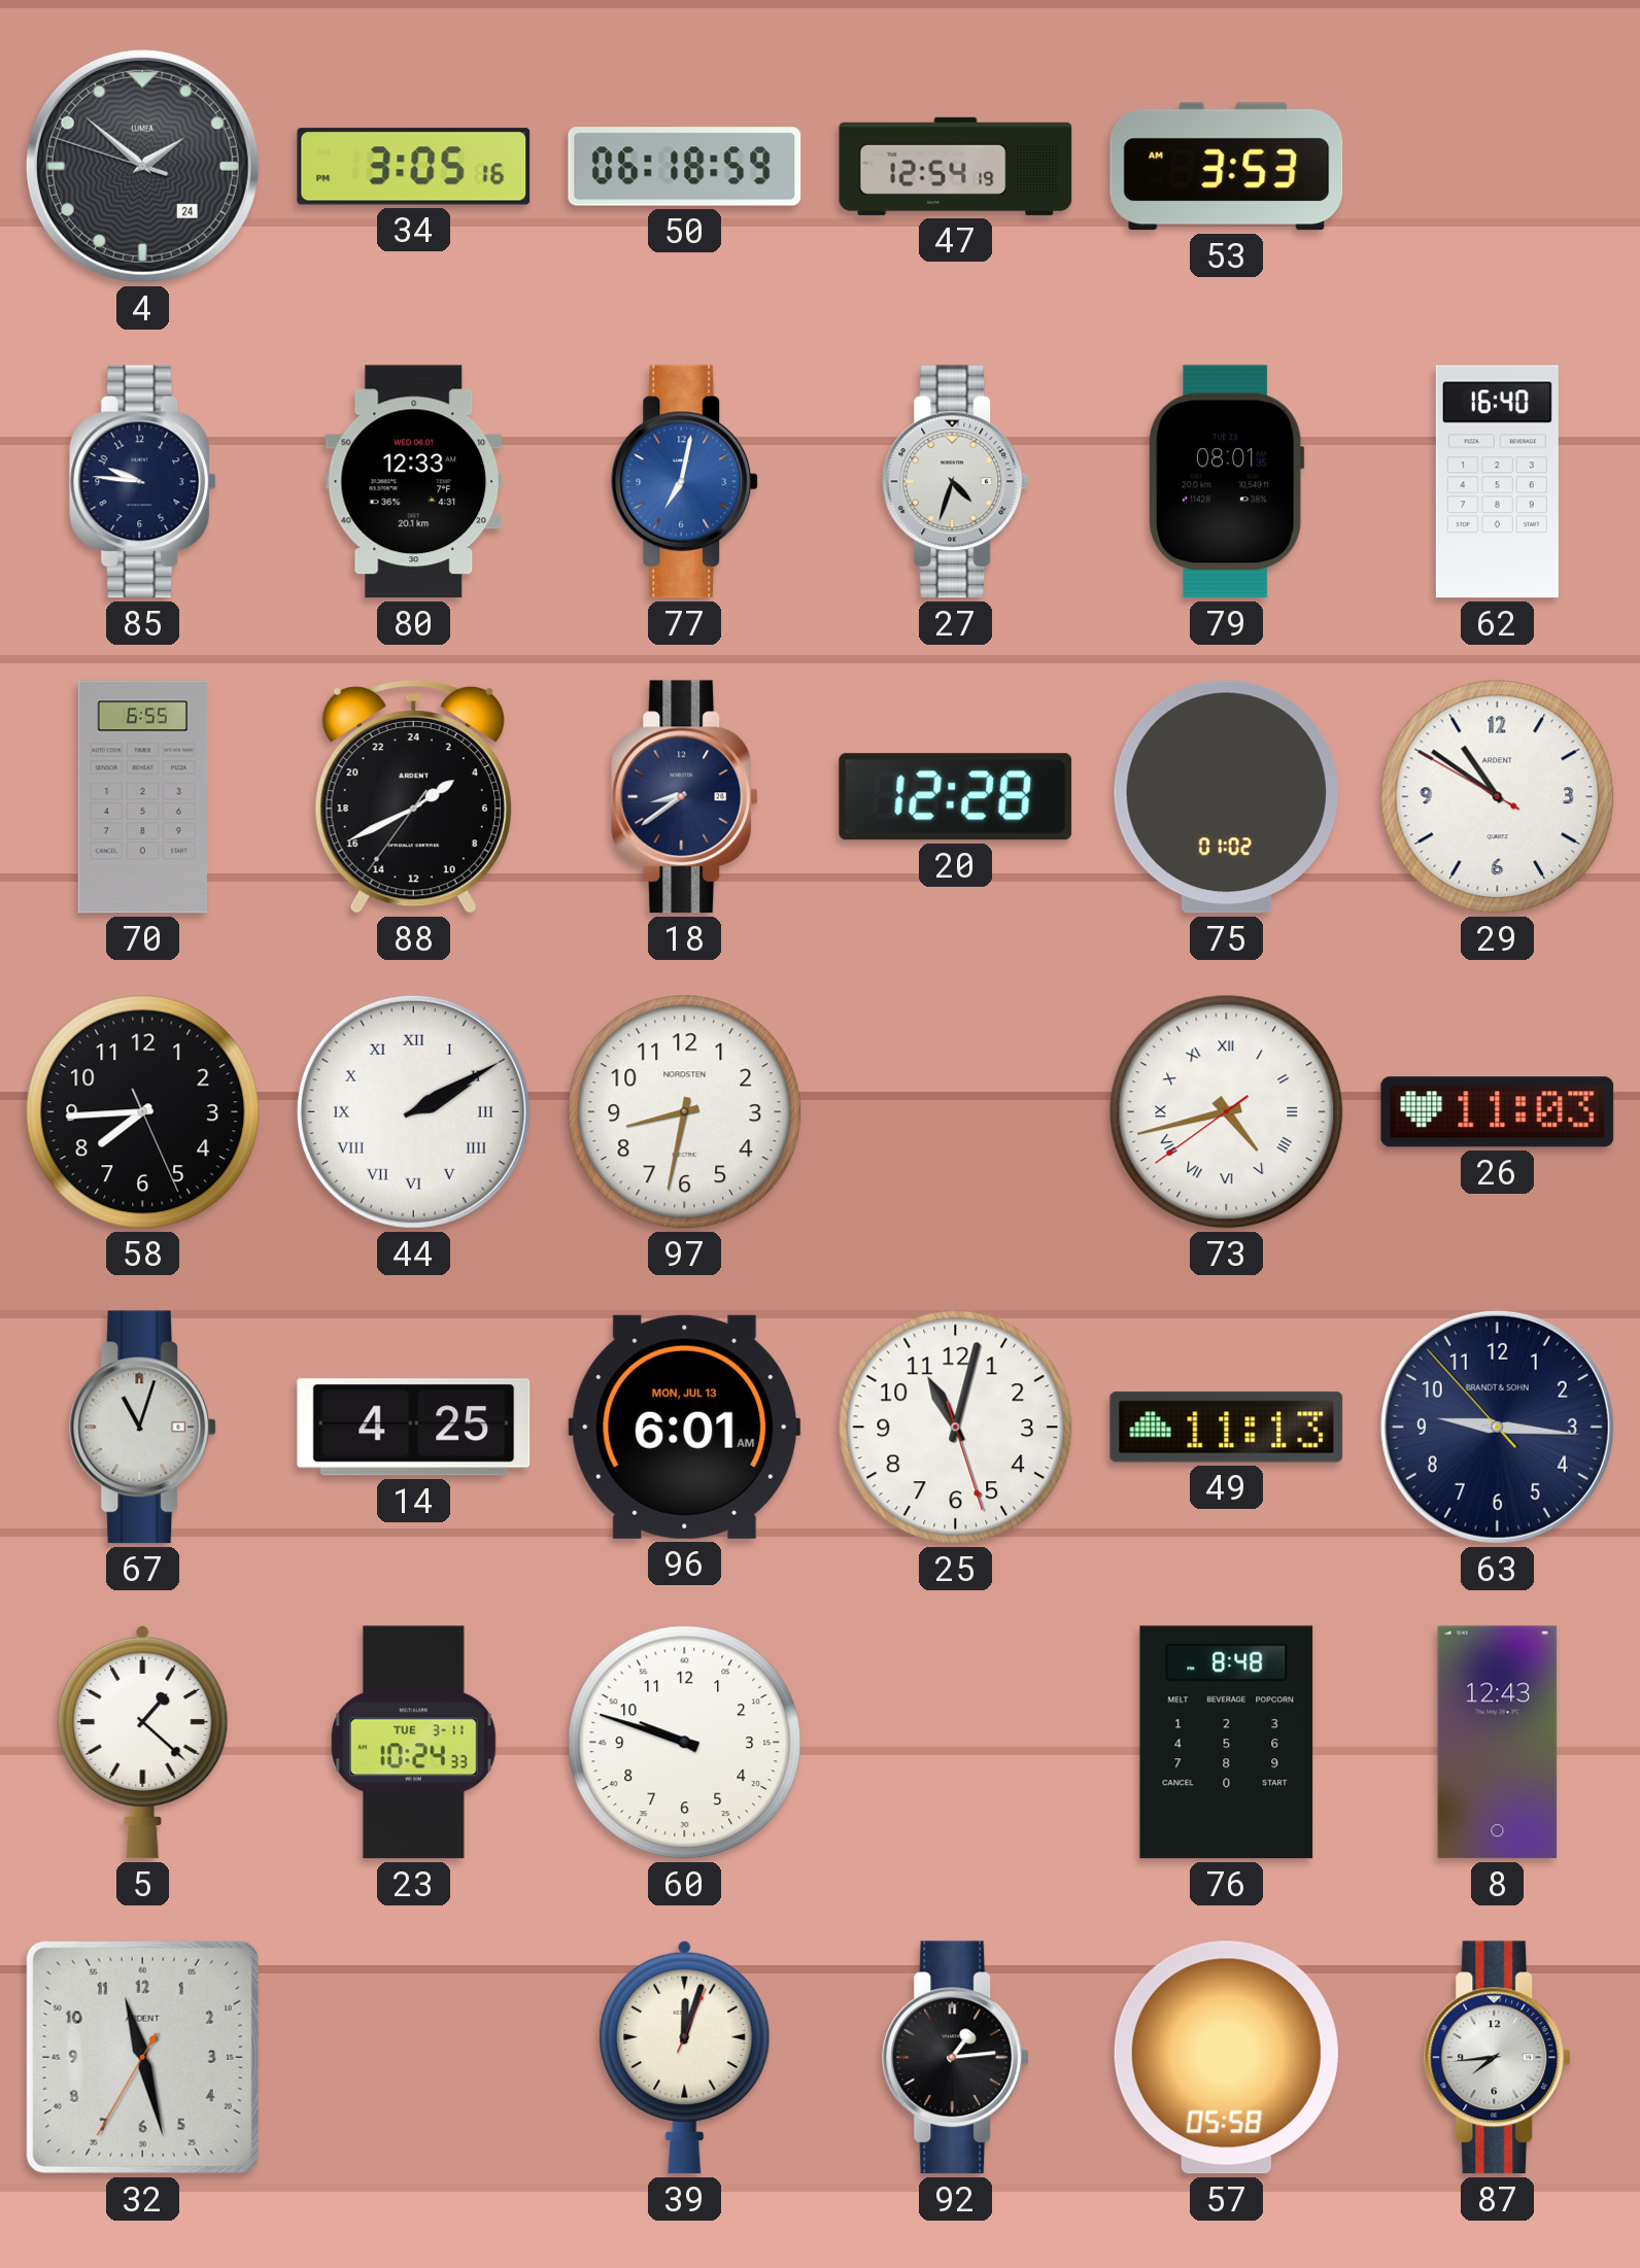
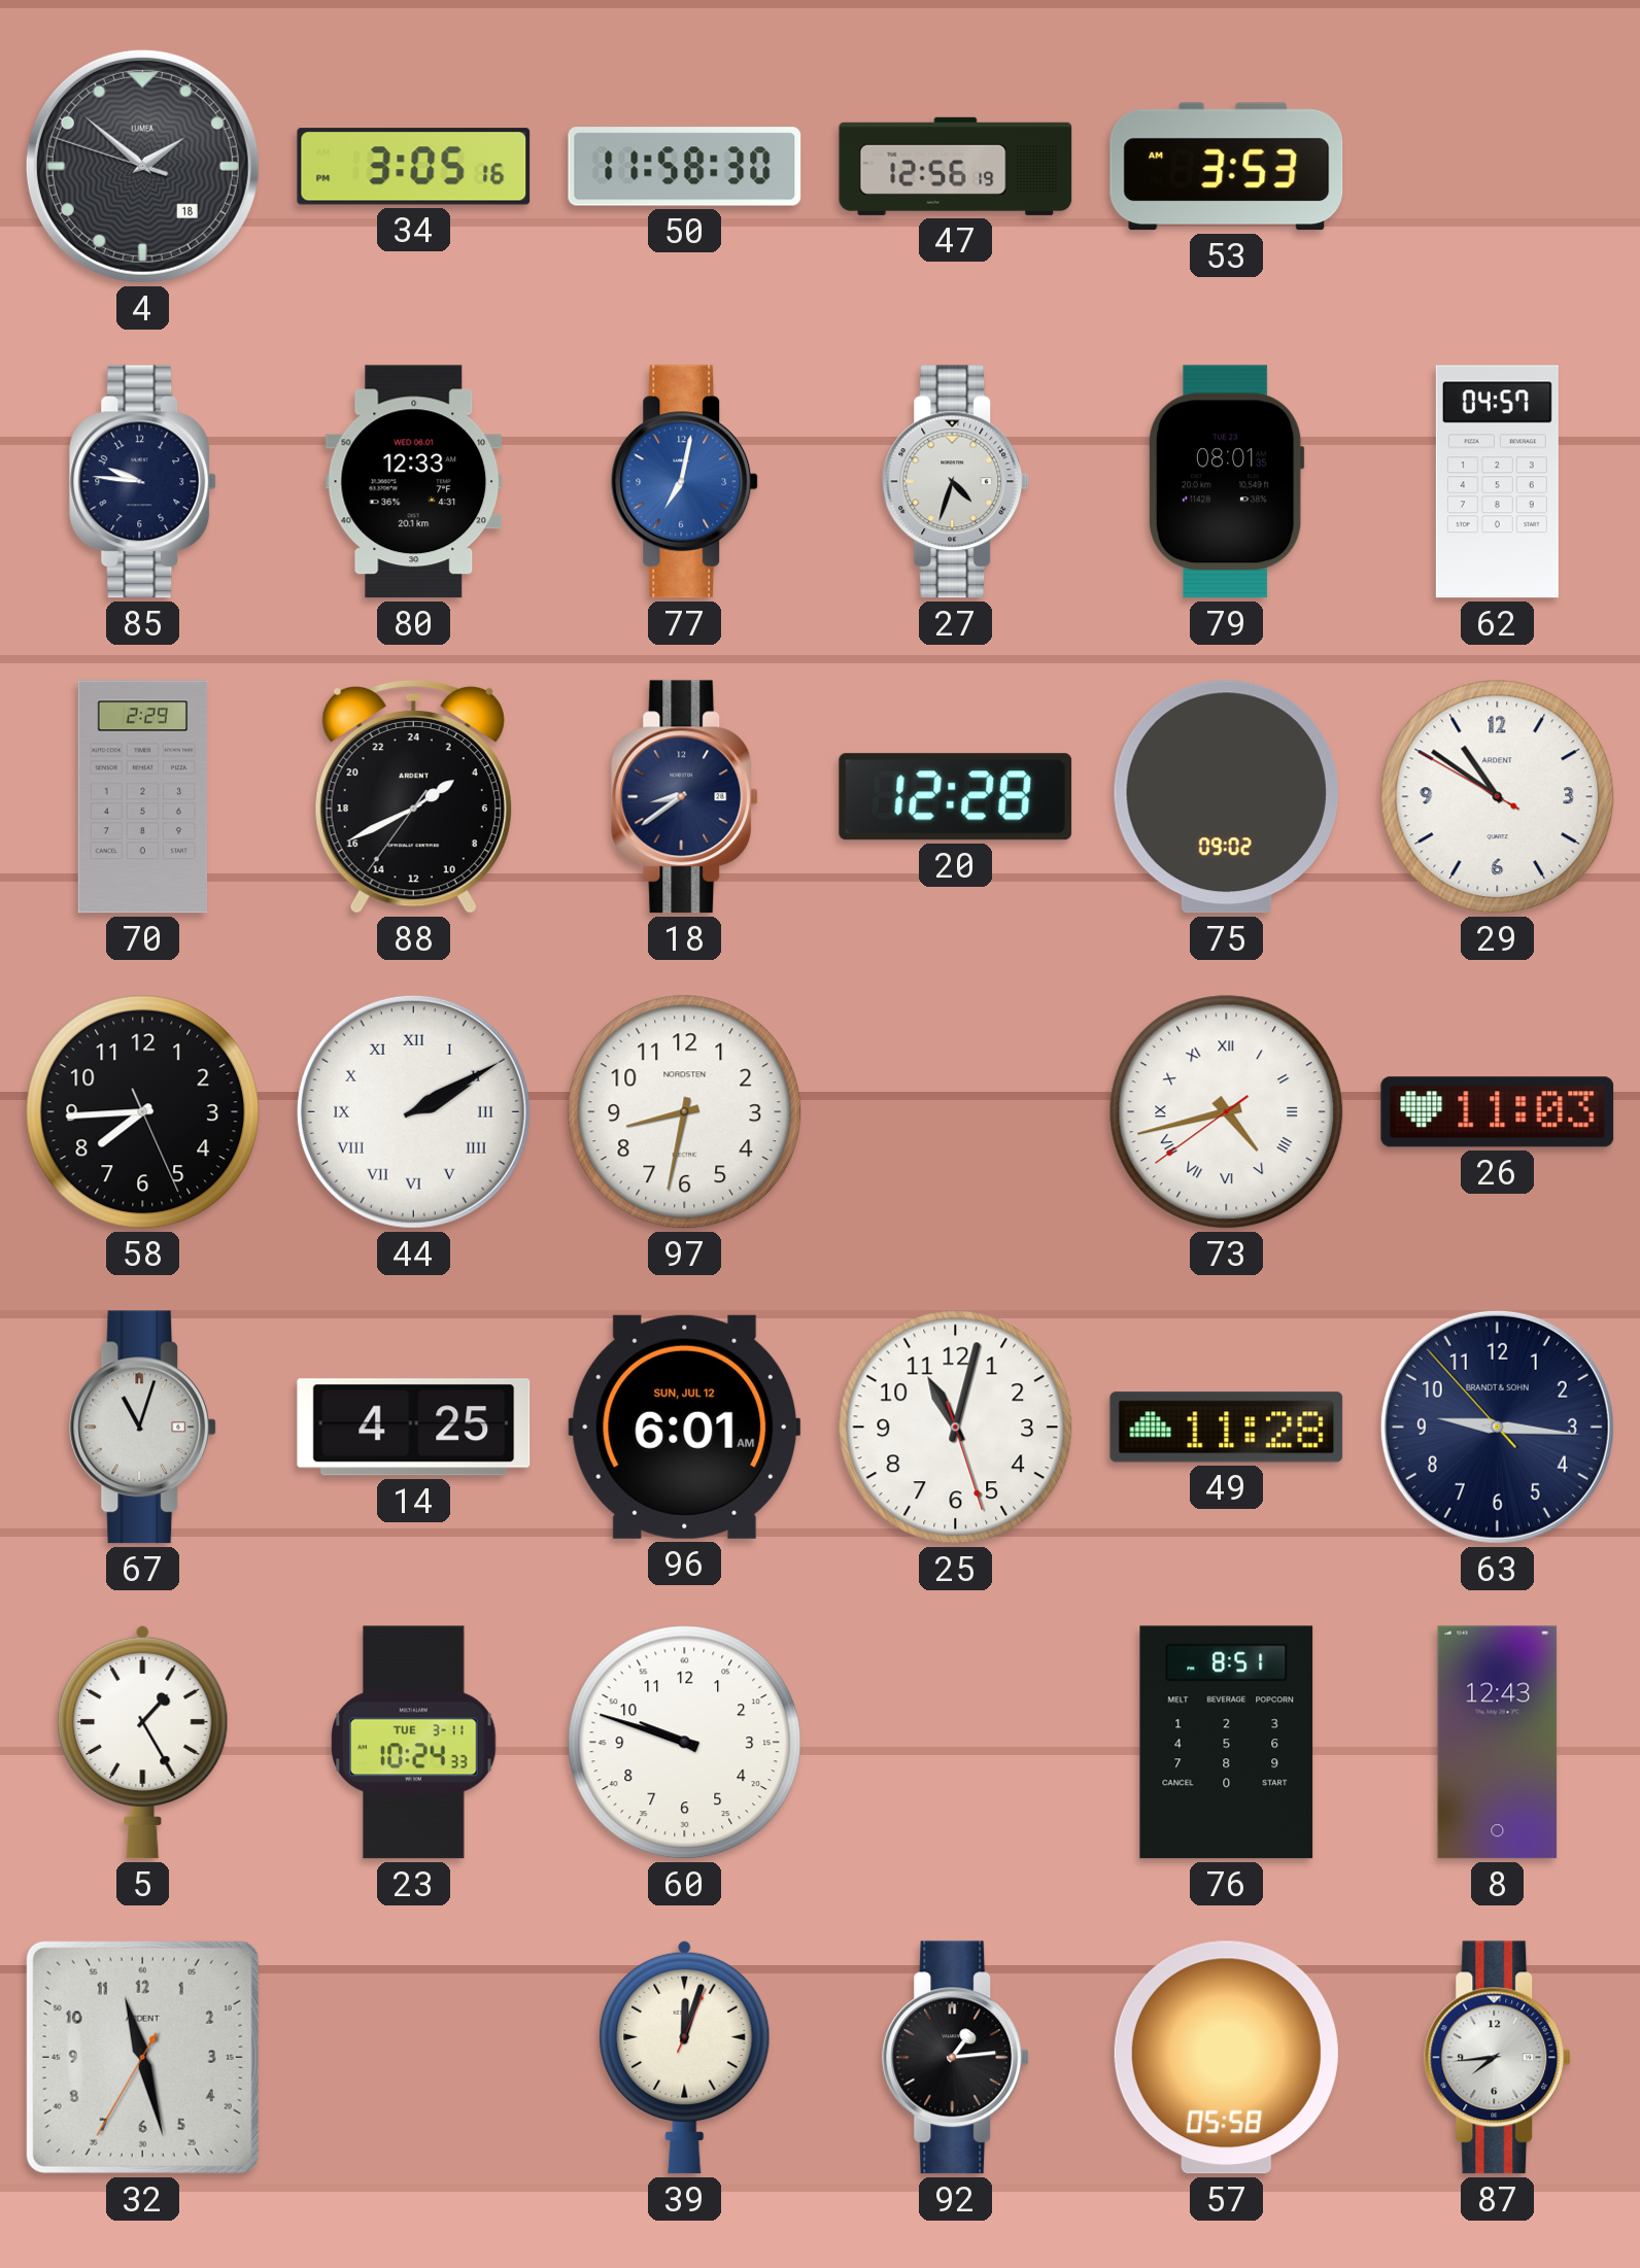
4 date: 24 -> 18 (142, 166)
50: 06:18 -> 11:58 (685, 167)
47: 12:54 -> 12:56 (956, 166)
62: 16:40 -> 04:57 (1497, 482)
70: 6:55 -> 2:29 (143, 797)
75: 01:02 -> 09:02 (1226, 797)
96 date: MON, JUL 13 -> SUN, JUL 12 (685, 1427)
49: 11:13 -> 11:28 (1227, 1428)
5: 1:22 -> 1:25 (143, 1742)
76: 8:48 -> 8:51 (1227, 1743)
